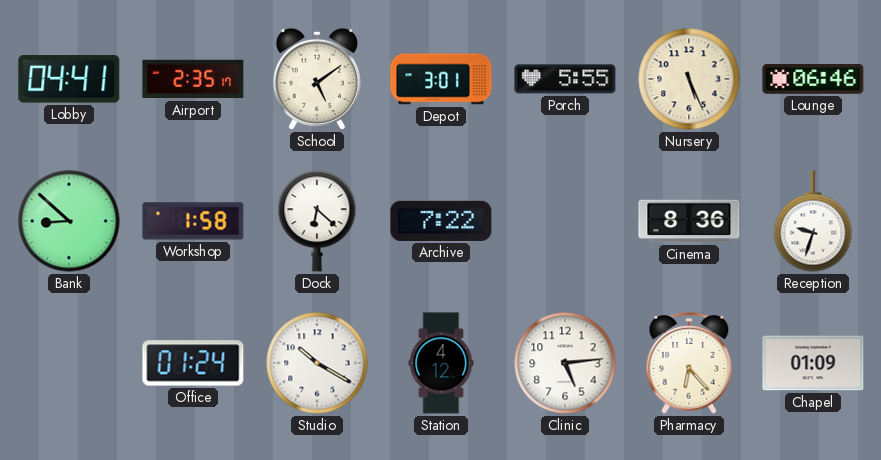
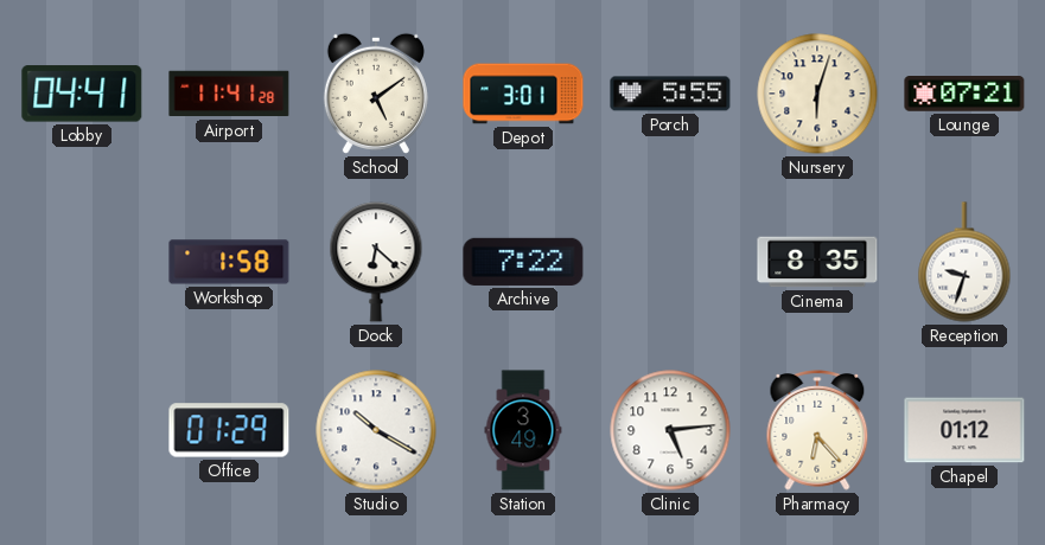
Airport: 2:35 -> 11:41 (229, 94)
Nursery: 5:26 -> 6:03 (817, 94)
Lounge: 06:46 -> 07:21 (964, 95)
Bank: 8:52 -> none (69, 221)
Cinema: 8:36 -> 8:35 (817, 262)
Office: 01:24 -> 01:29 (229, 430)
Station: 4:12 -> 3:49 (523, 430)
Chapel: 01:09 -> 01:12 (964, 430)
